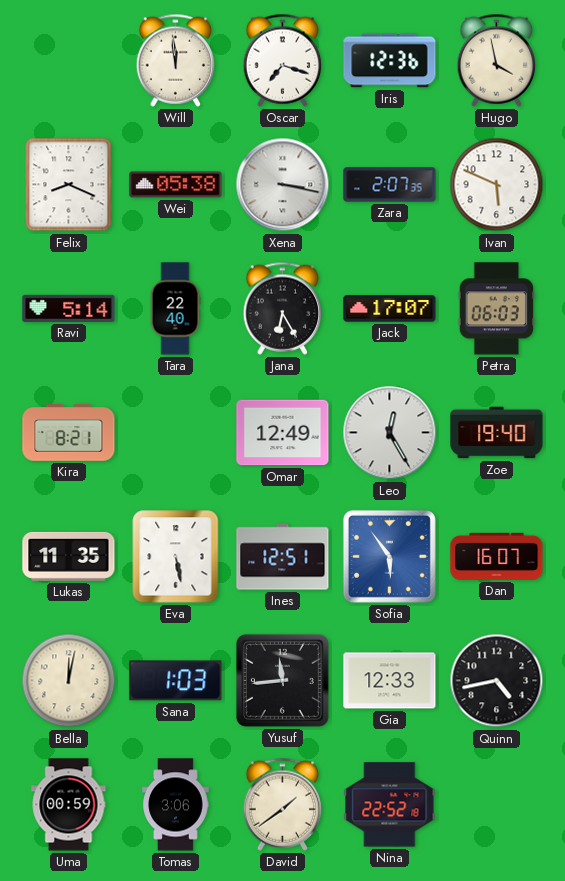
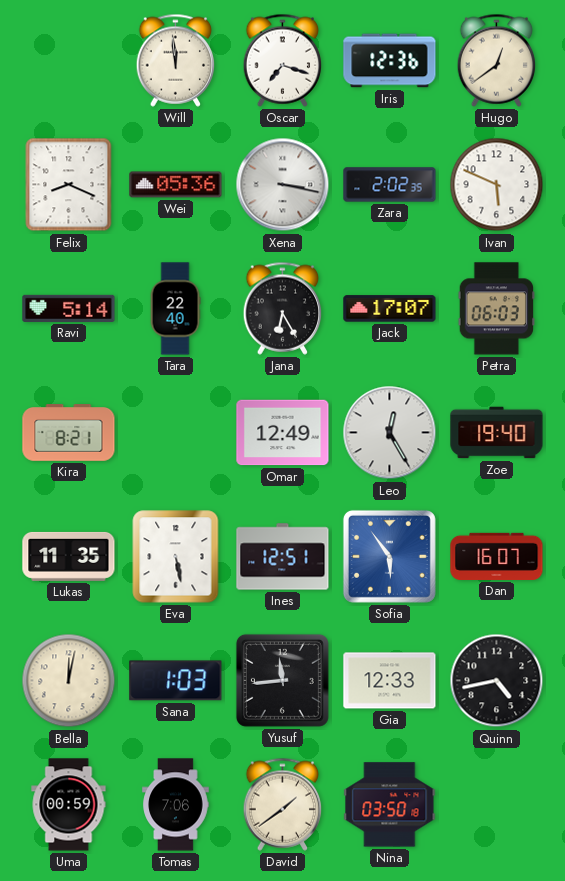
Hugo: 3:58 -> 12:39 (497, 60)
Wei: 05:38 -> 05:36 (176, 185)
Zara: 2:07 -> 2:02 (390, 185)
Tomas: 3:06 -> 7:06 (176, 805)
Nina: 22:52 -> 03:50 (390, 805)
